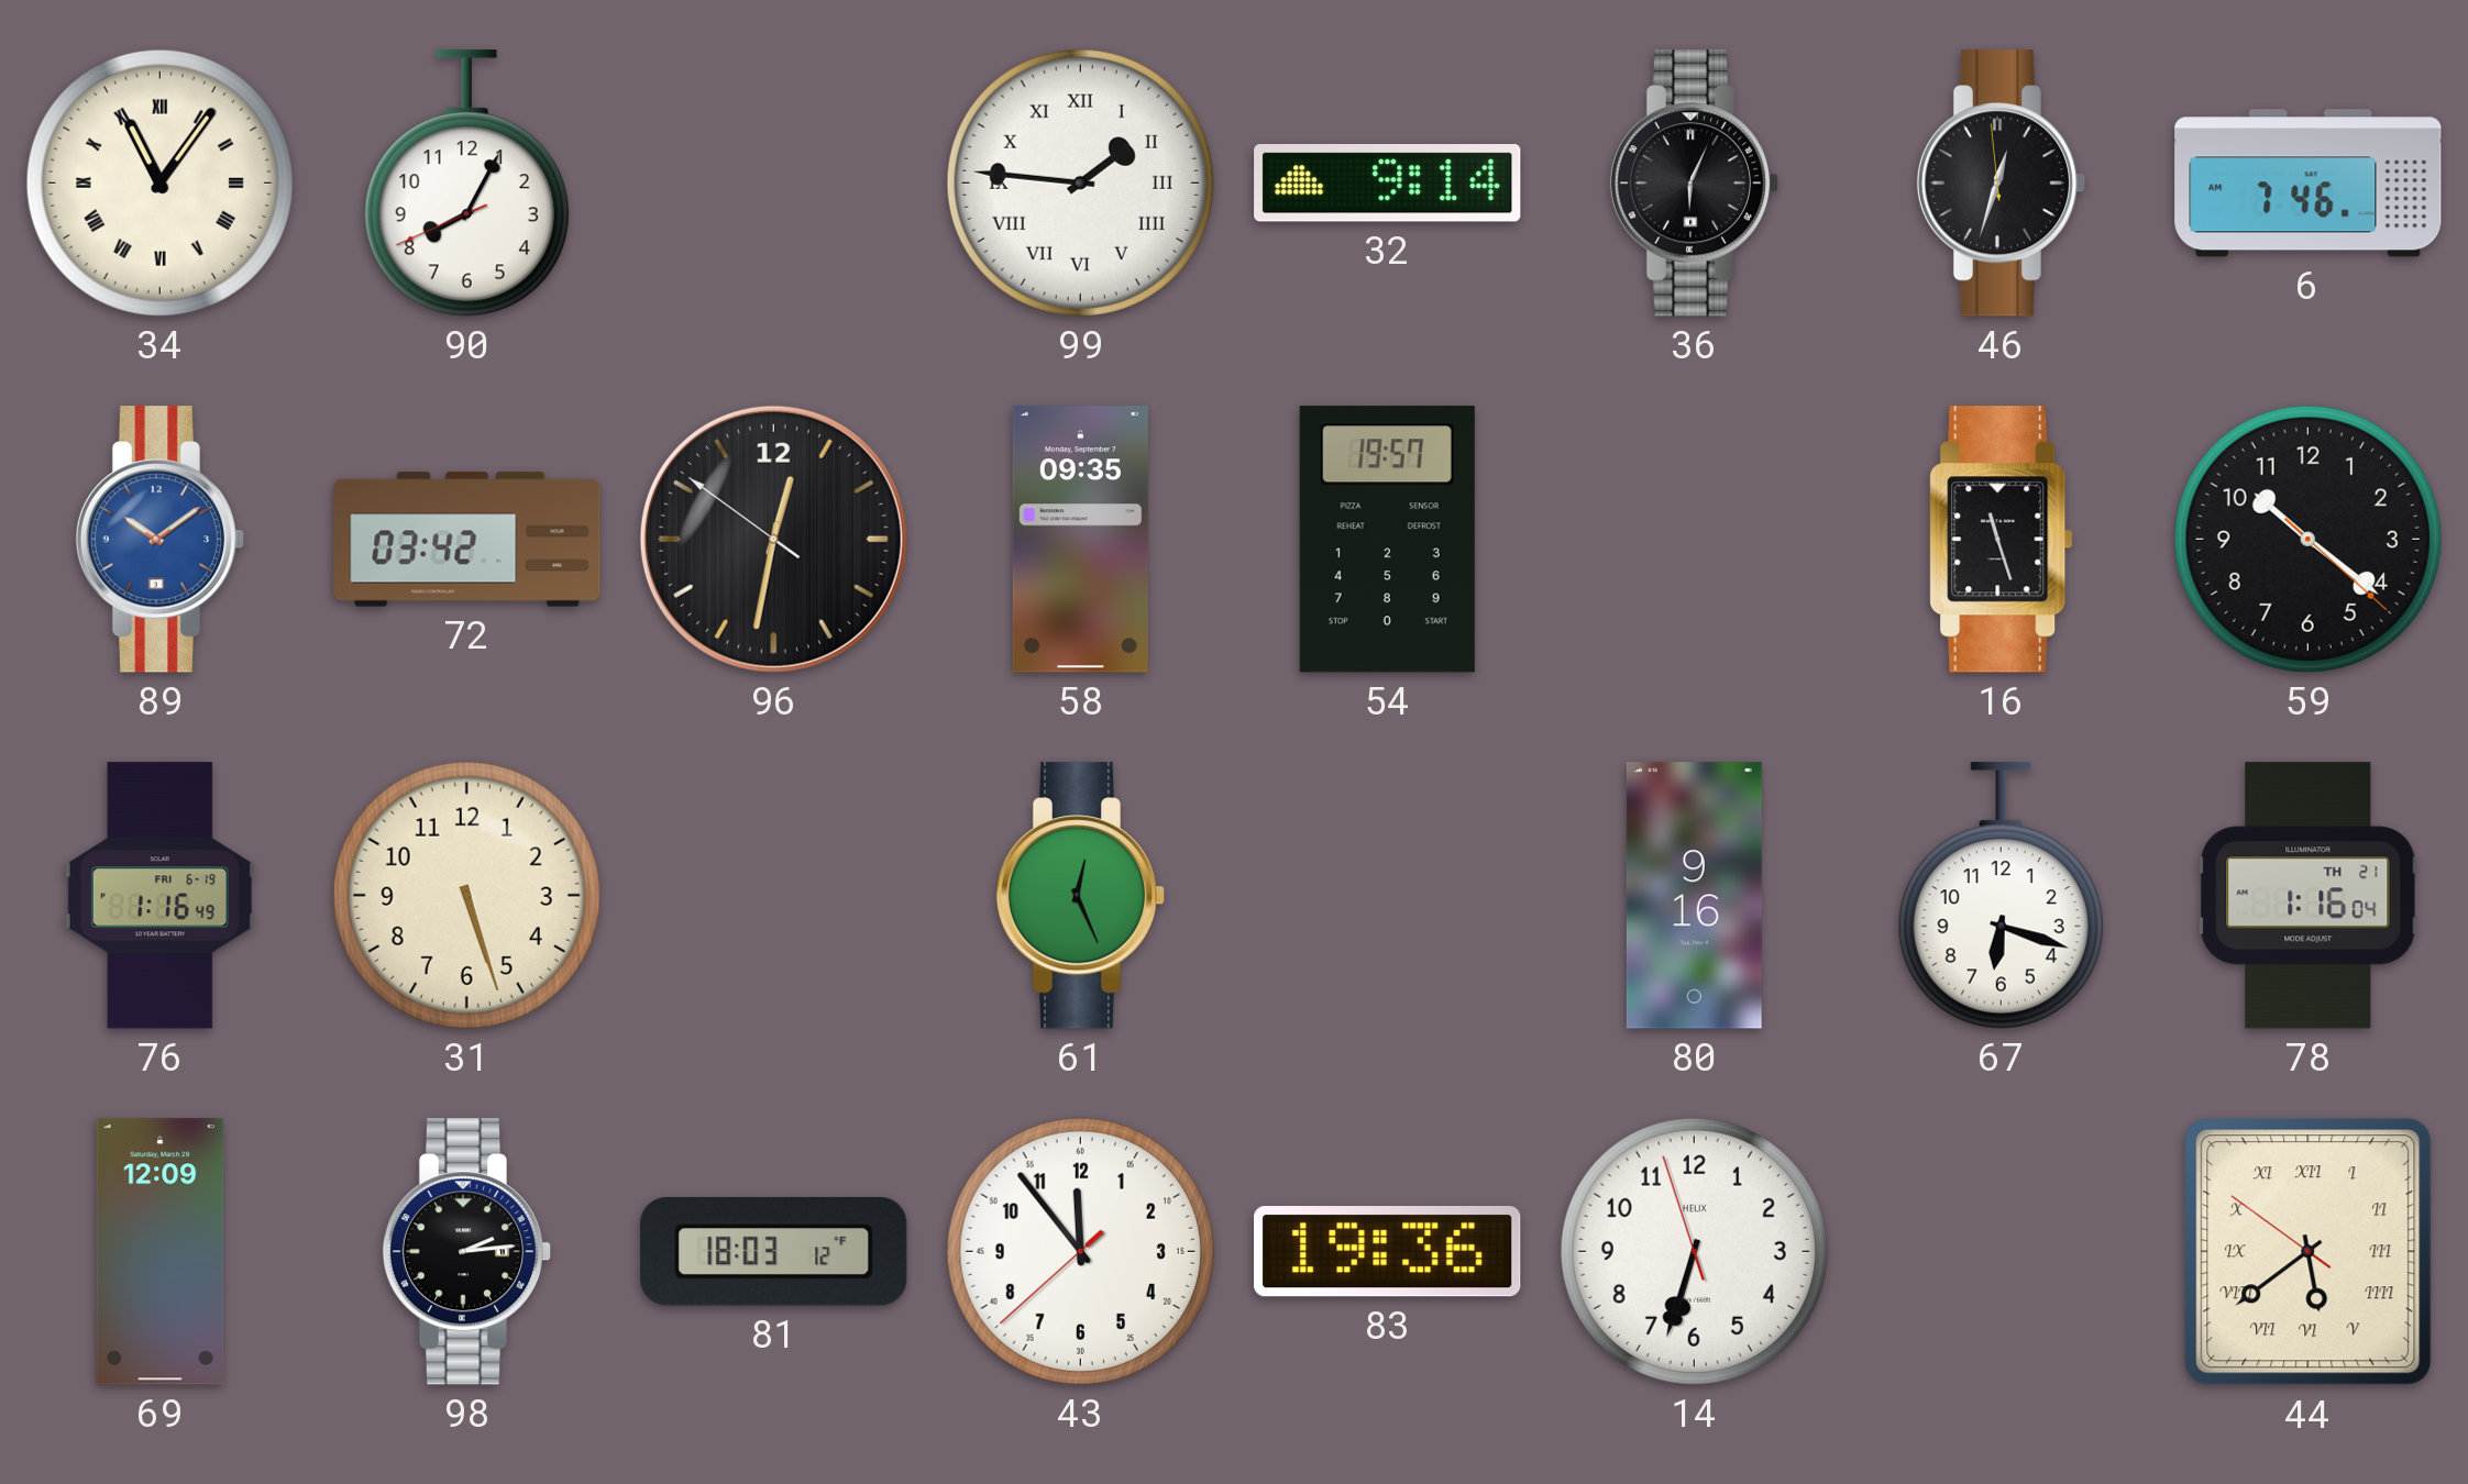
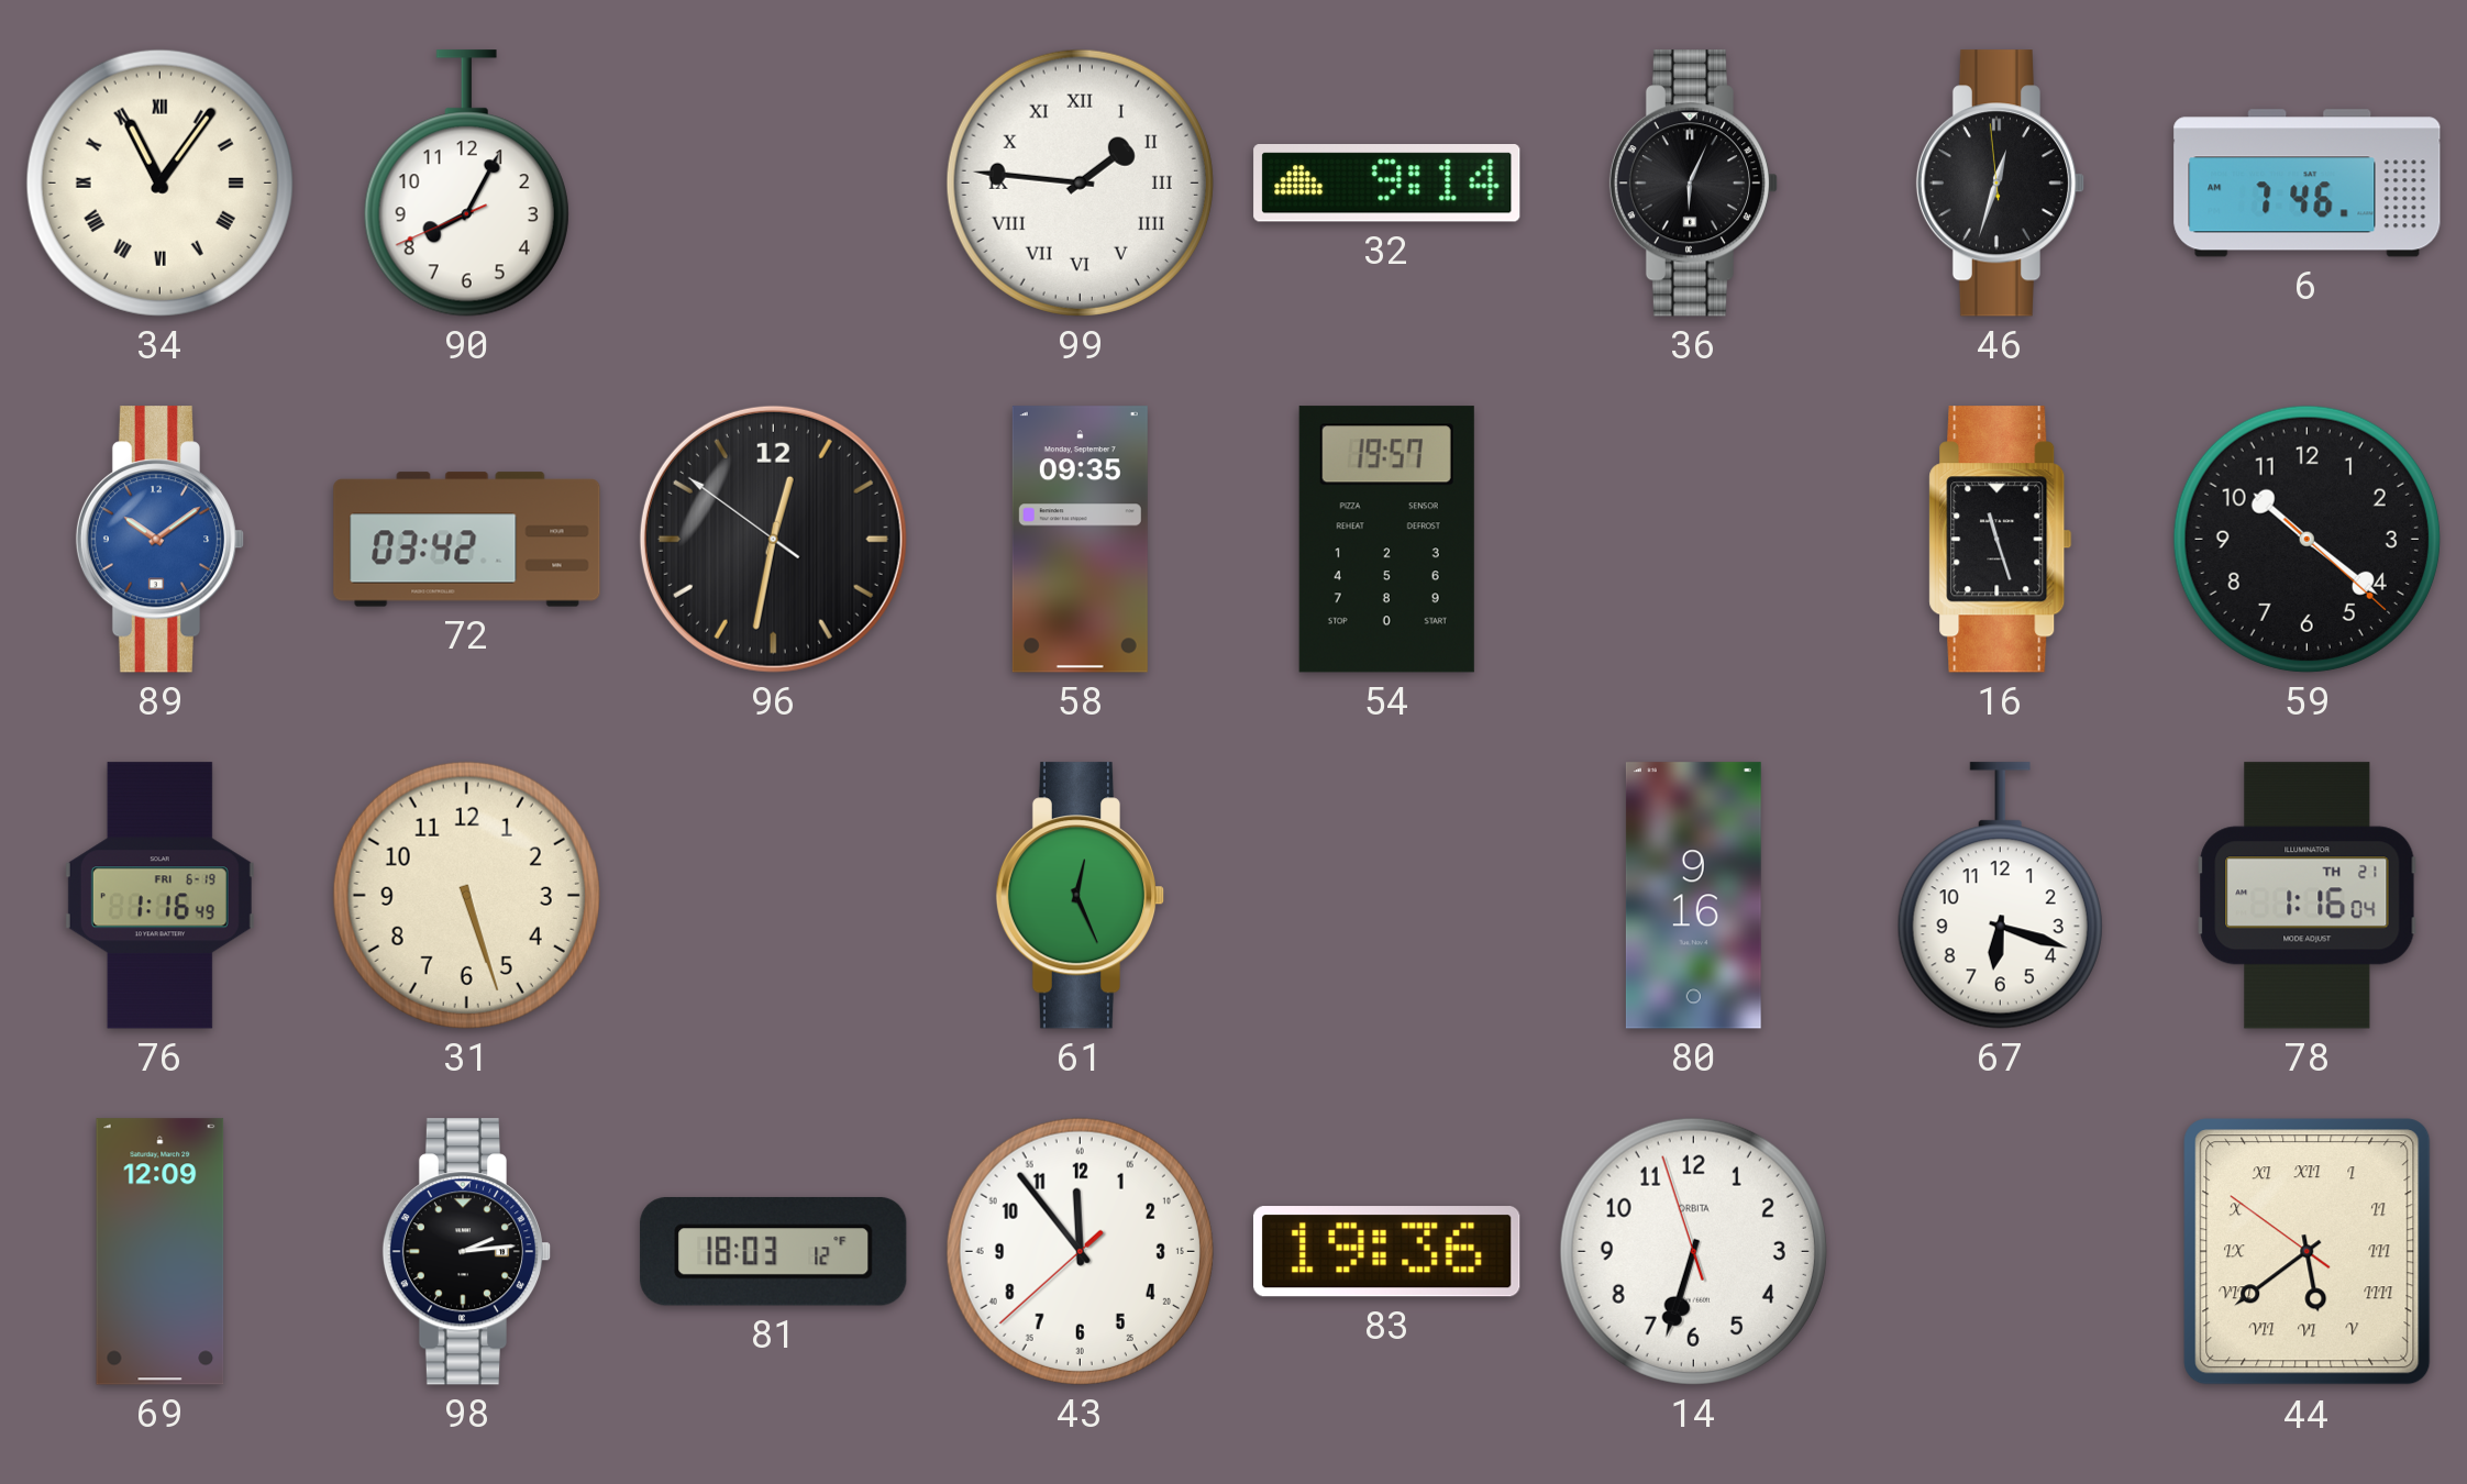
14 brand: HELIX -> ORBITA (1693, 1251)
